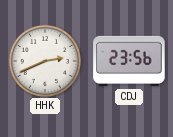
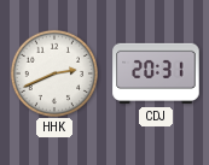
CDJ: 23:56 -> 20:31 (156, 73)
